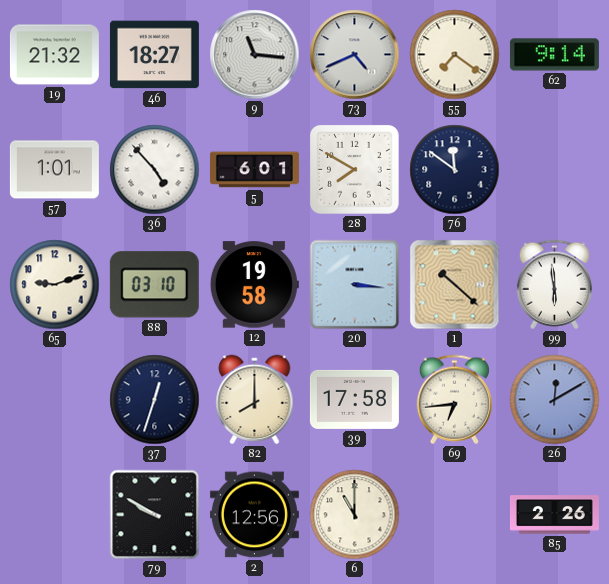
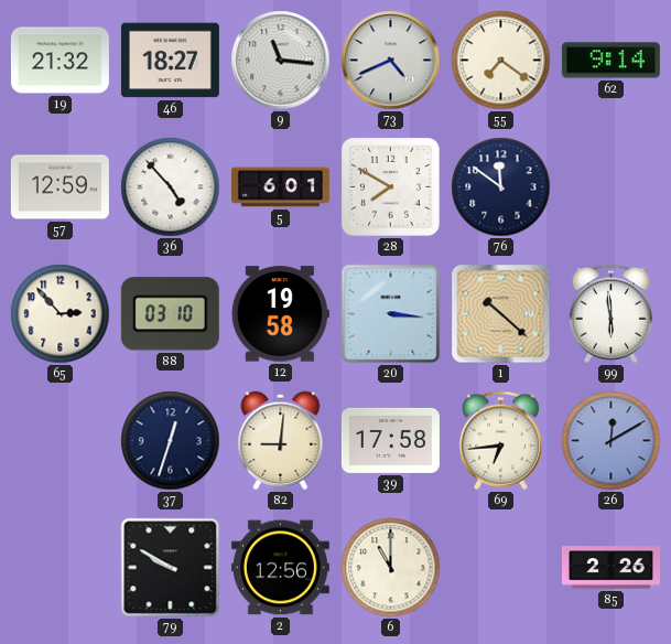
57: 1:01 -> 12:59 (59, 187)
65: 9:12 -> 2:53 (61, 314)
82: 8:00 -> 9:01 (281, 441)
